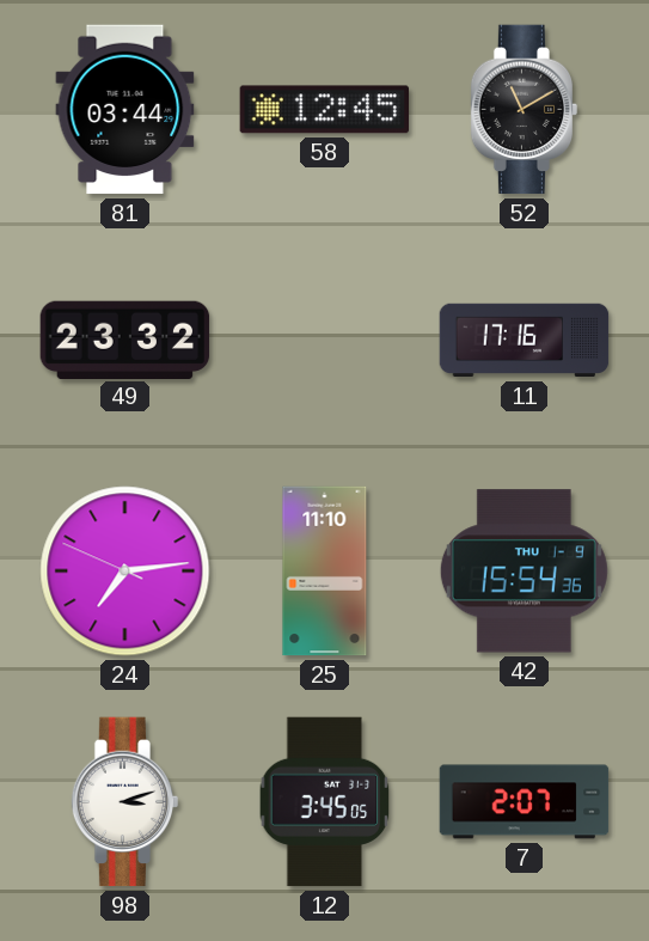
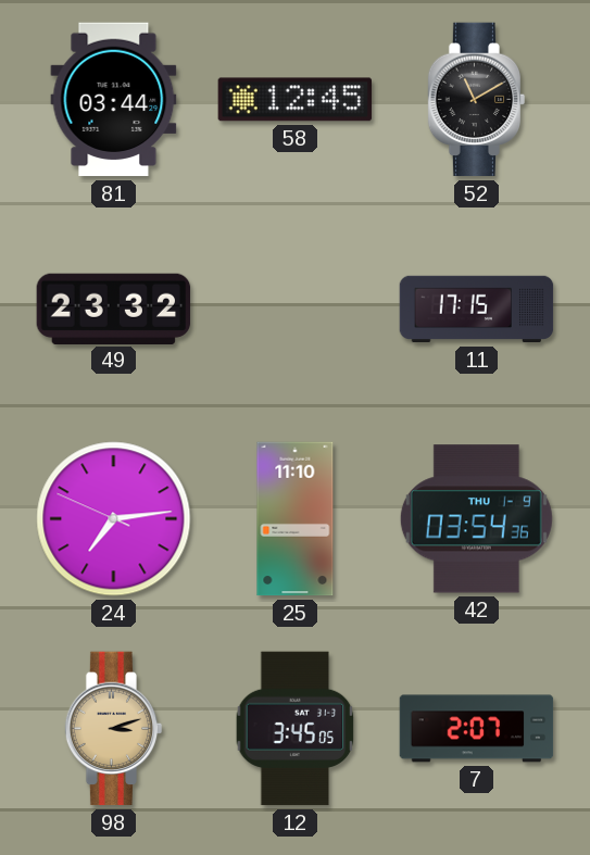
11: 17:16 -> 17:15 (477, 310)
42: 15:54 -> 03:54 (476, 519)
98 dial: white -> champagne (114, 729)
